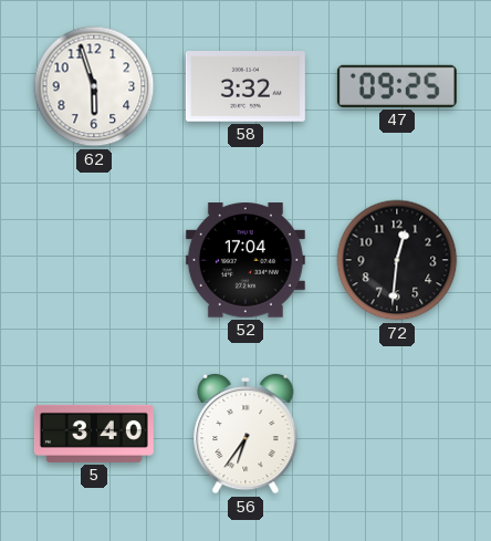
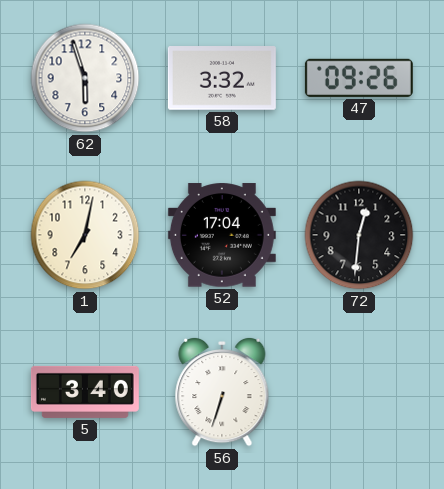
47: 09:25 -> 09:26 (359, 78)
1: none -> 7:02 (85, 235)
56: 6:36 -> 6:33 (222, 392)
